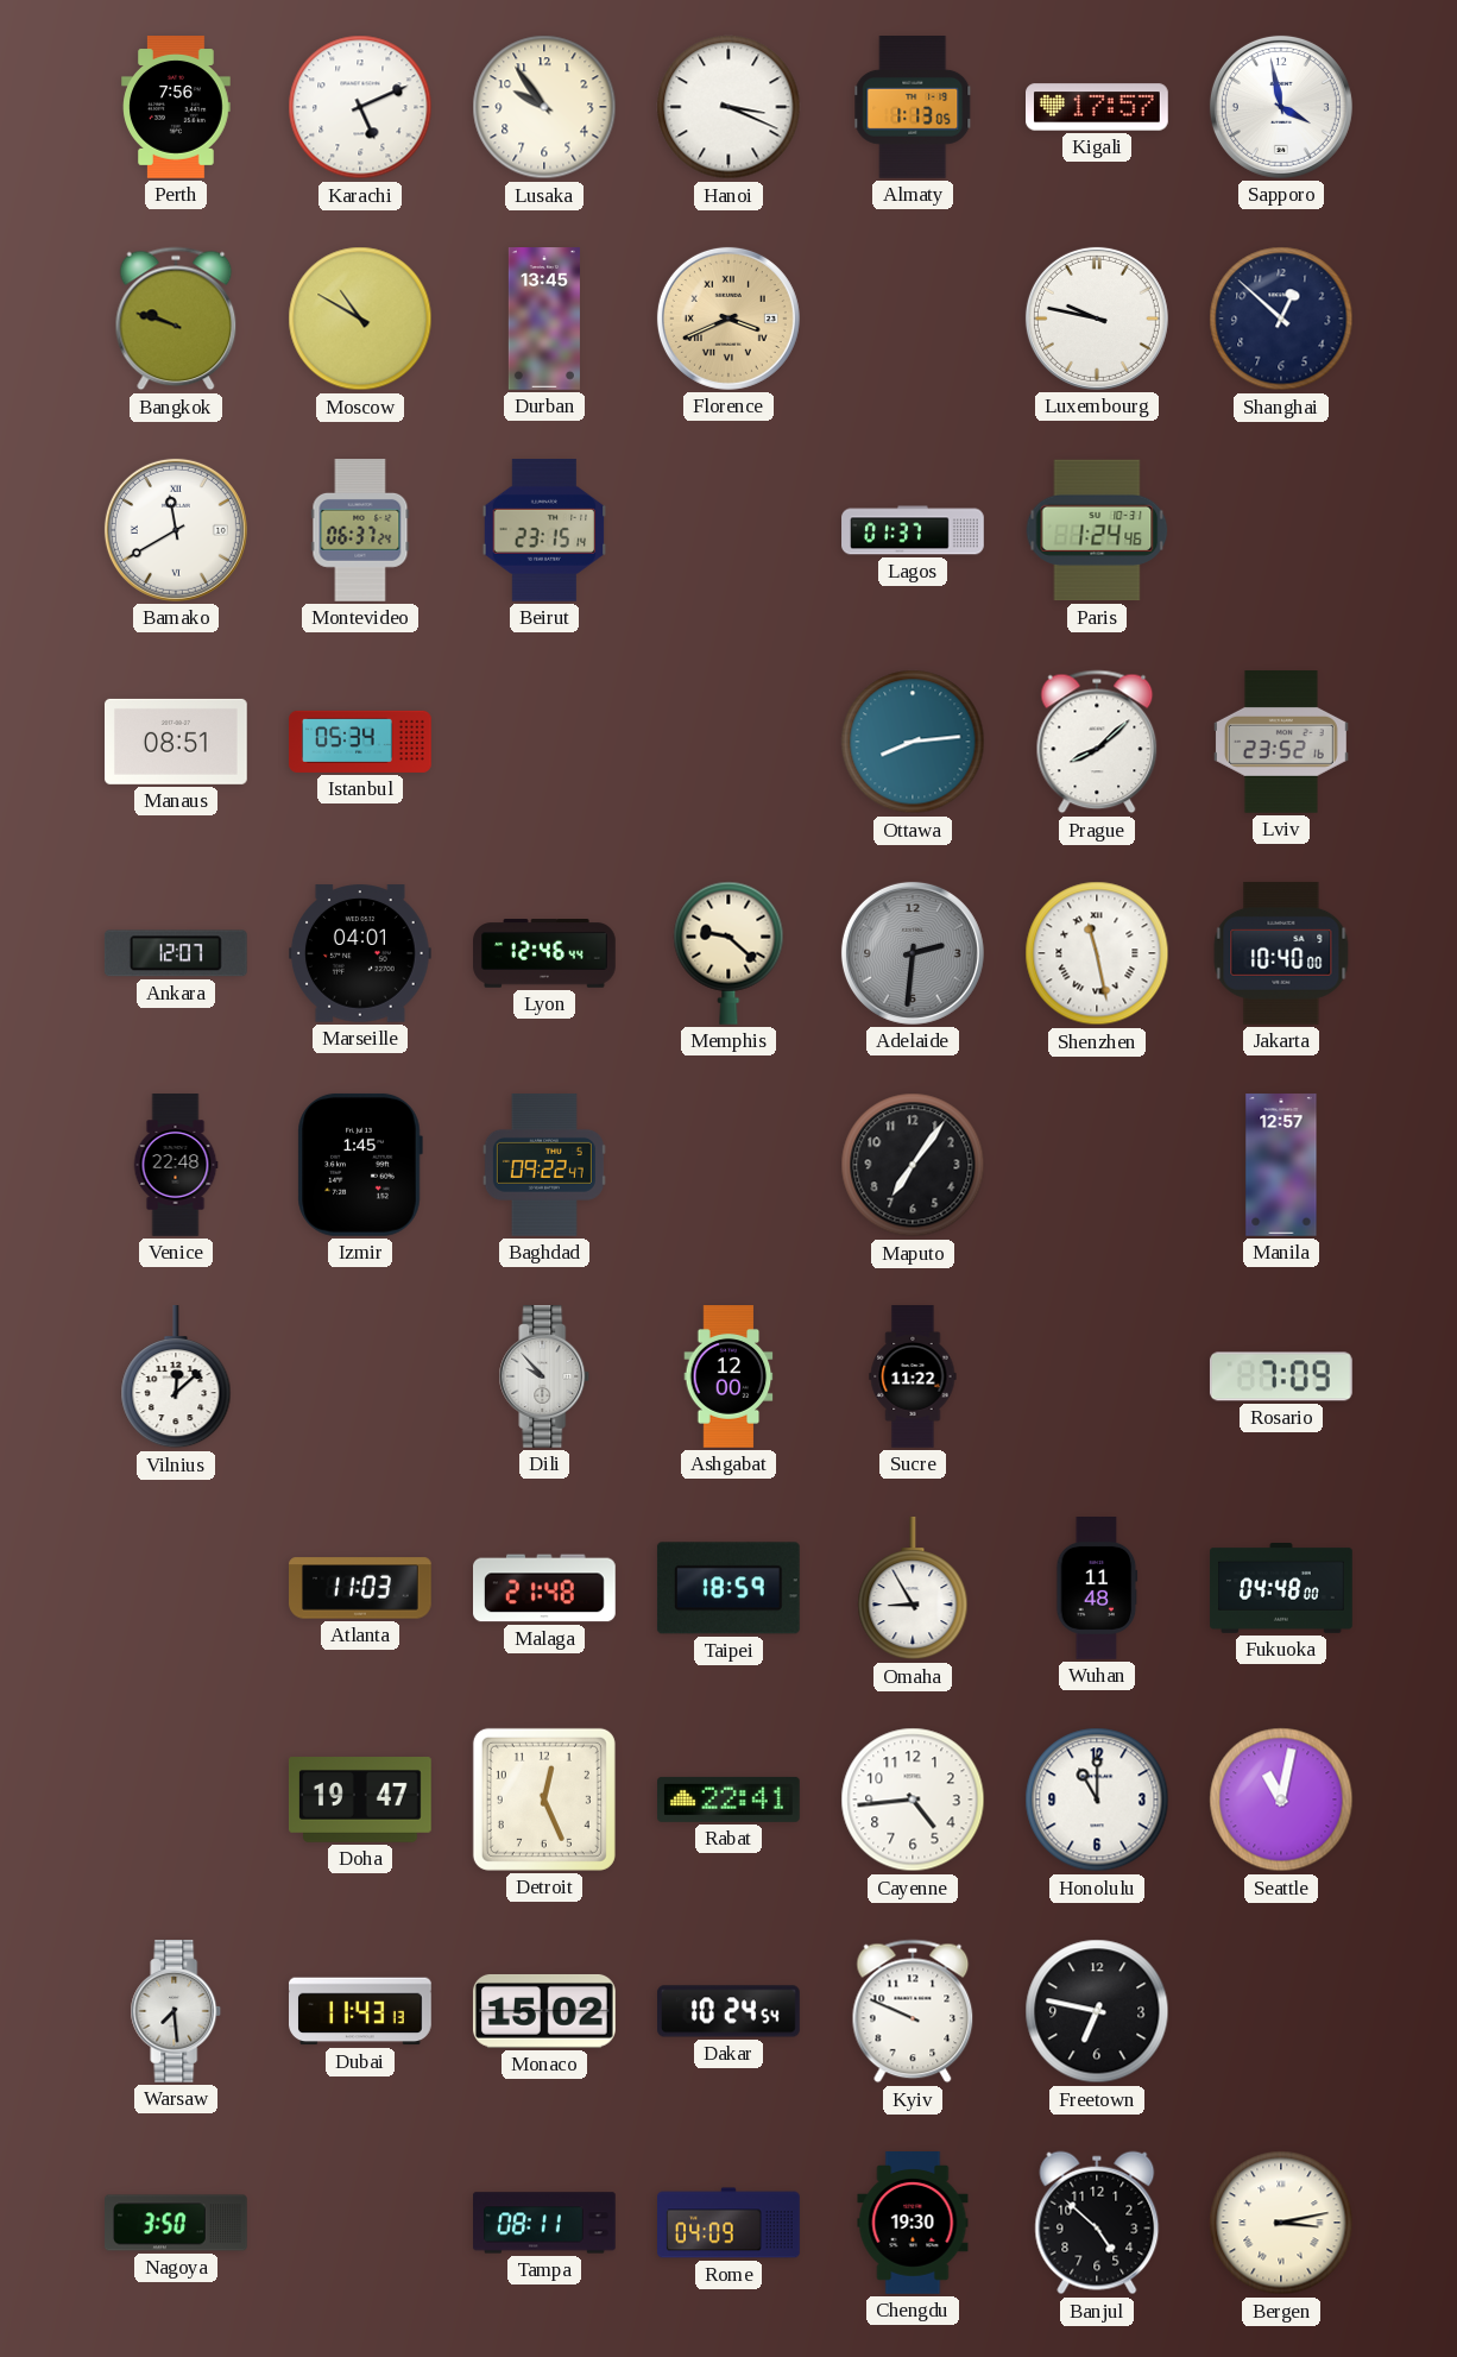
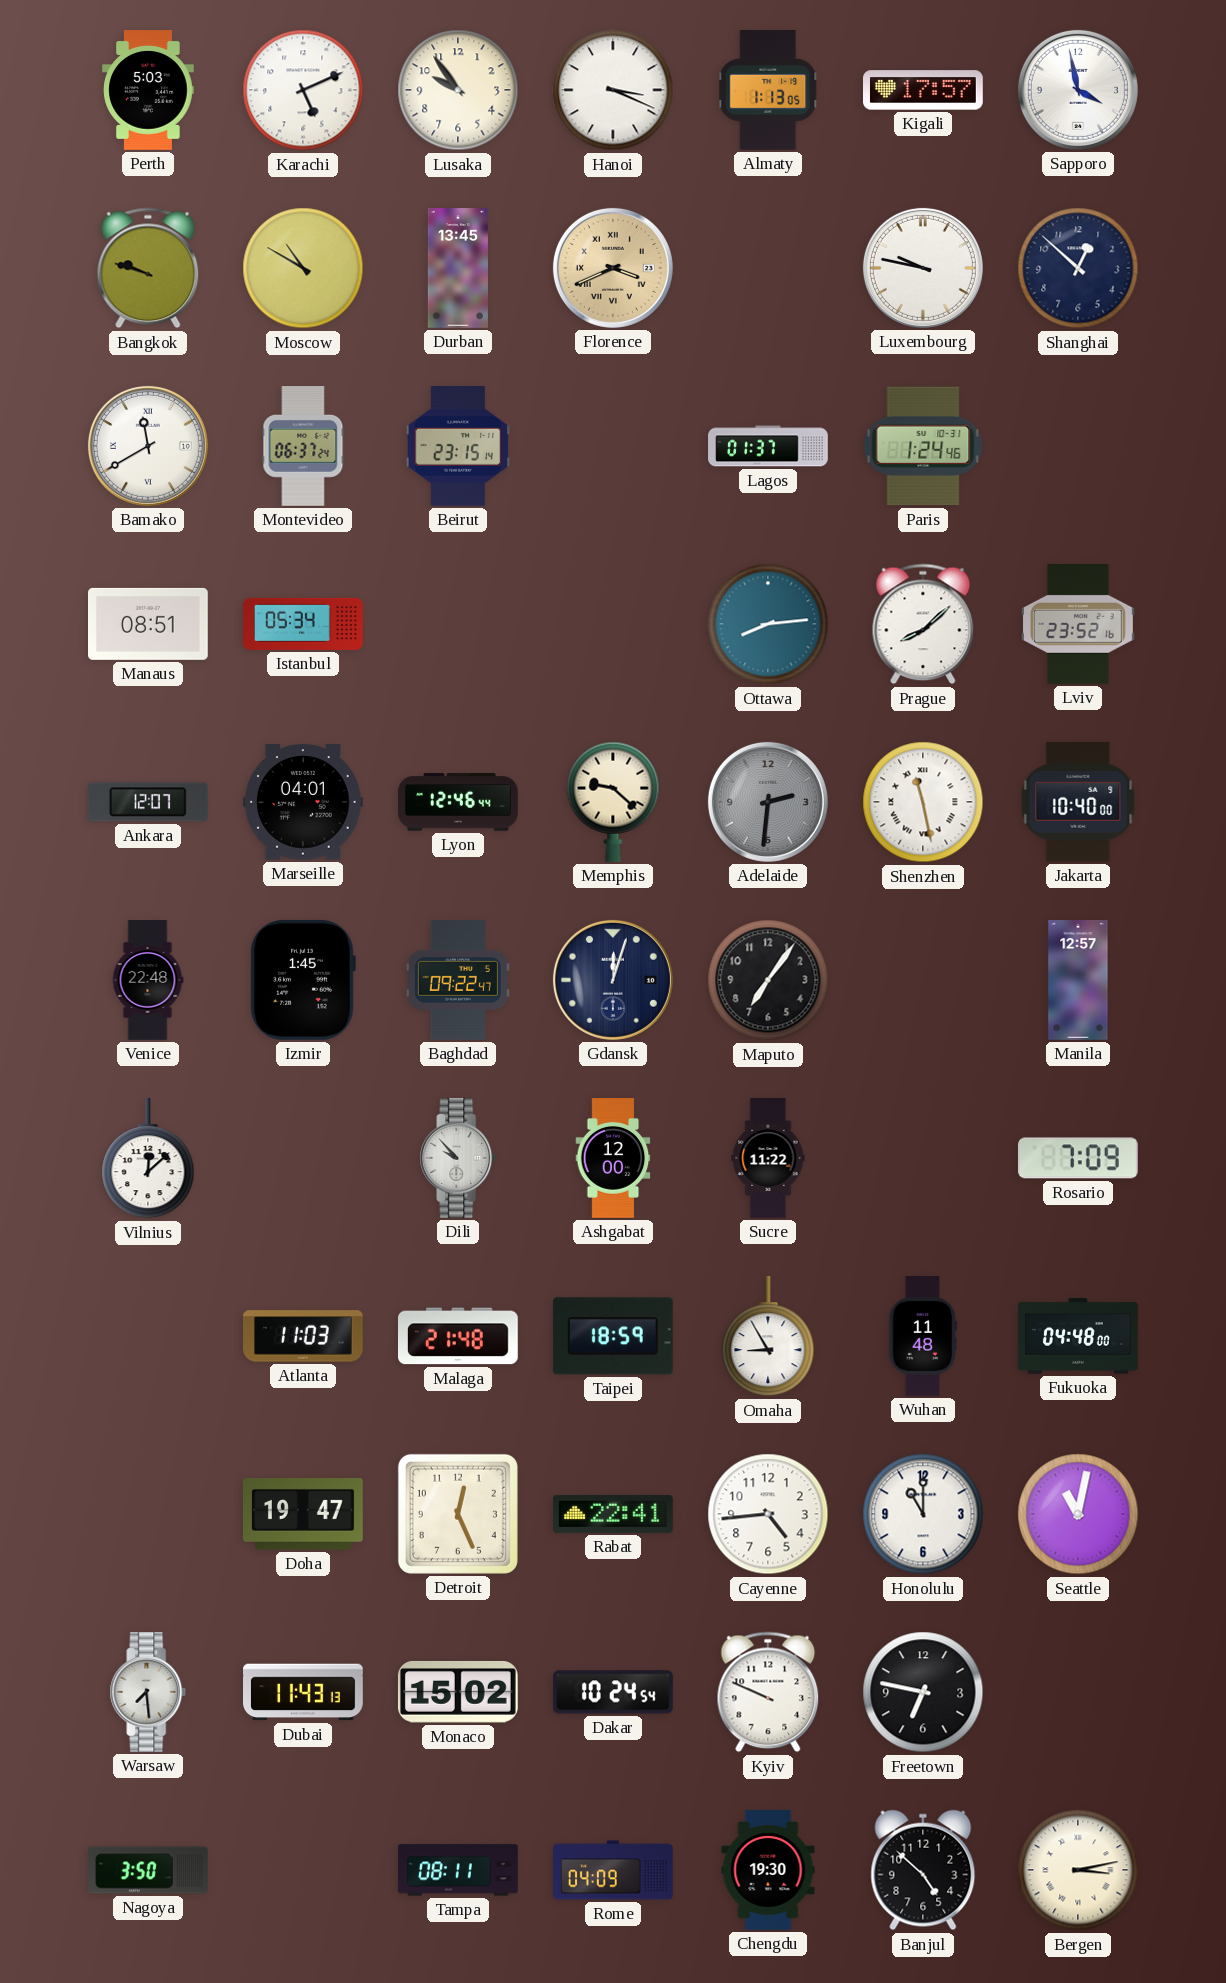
Perth: 7:56 -> 5:03 (148, 91)
Gdansk: none -> 12:03 (613, 980)
